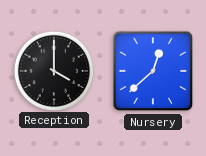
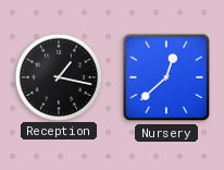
Reception: 4:00 -> 1:17 (58, 76)
